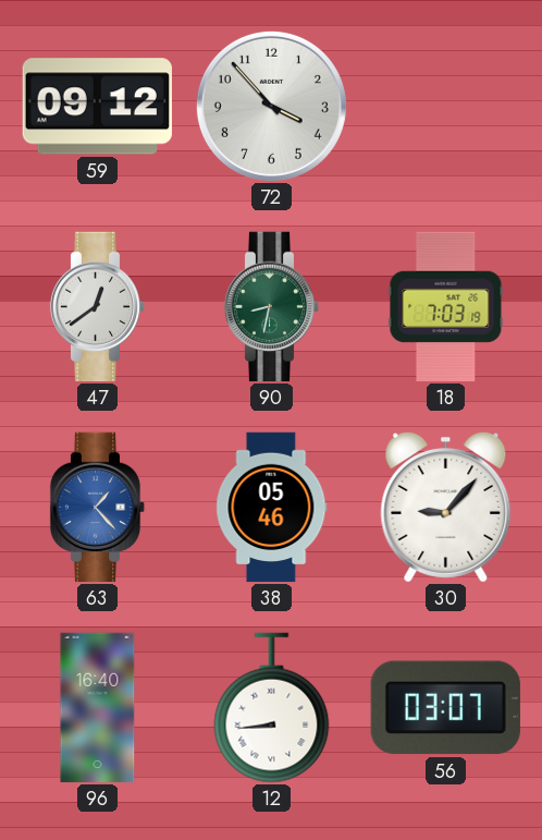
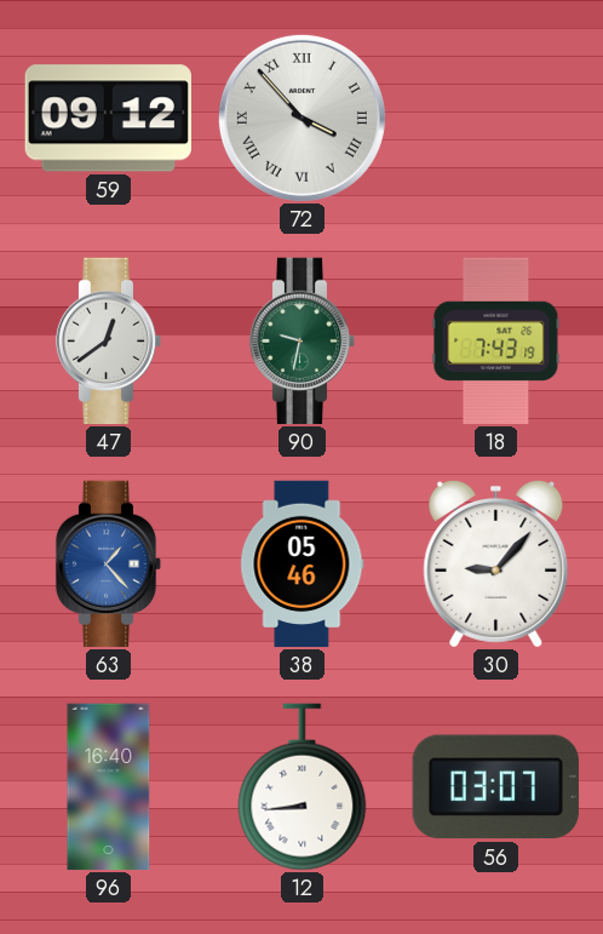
72 numerals: Arabic -> Roman (301, 118)
90: 8:32 -> 9:32 (303, 342)
18: 7:03 -> 7:43 (496, 342)
